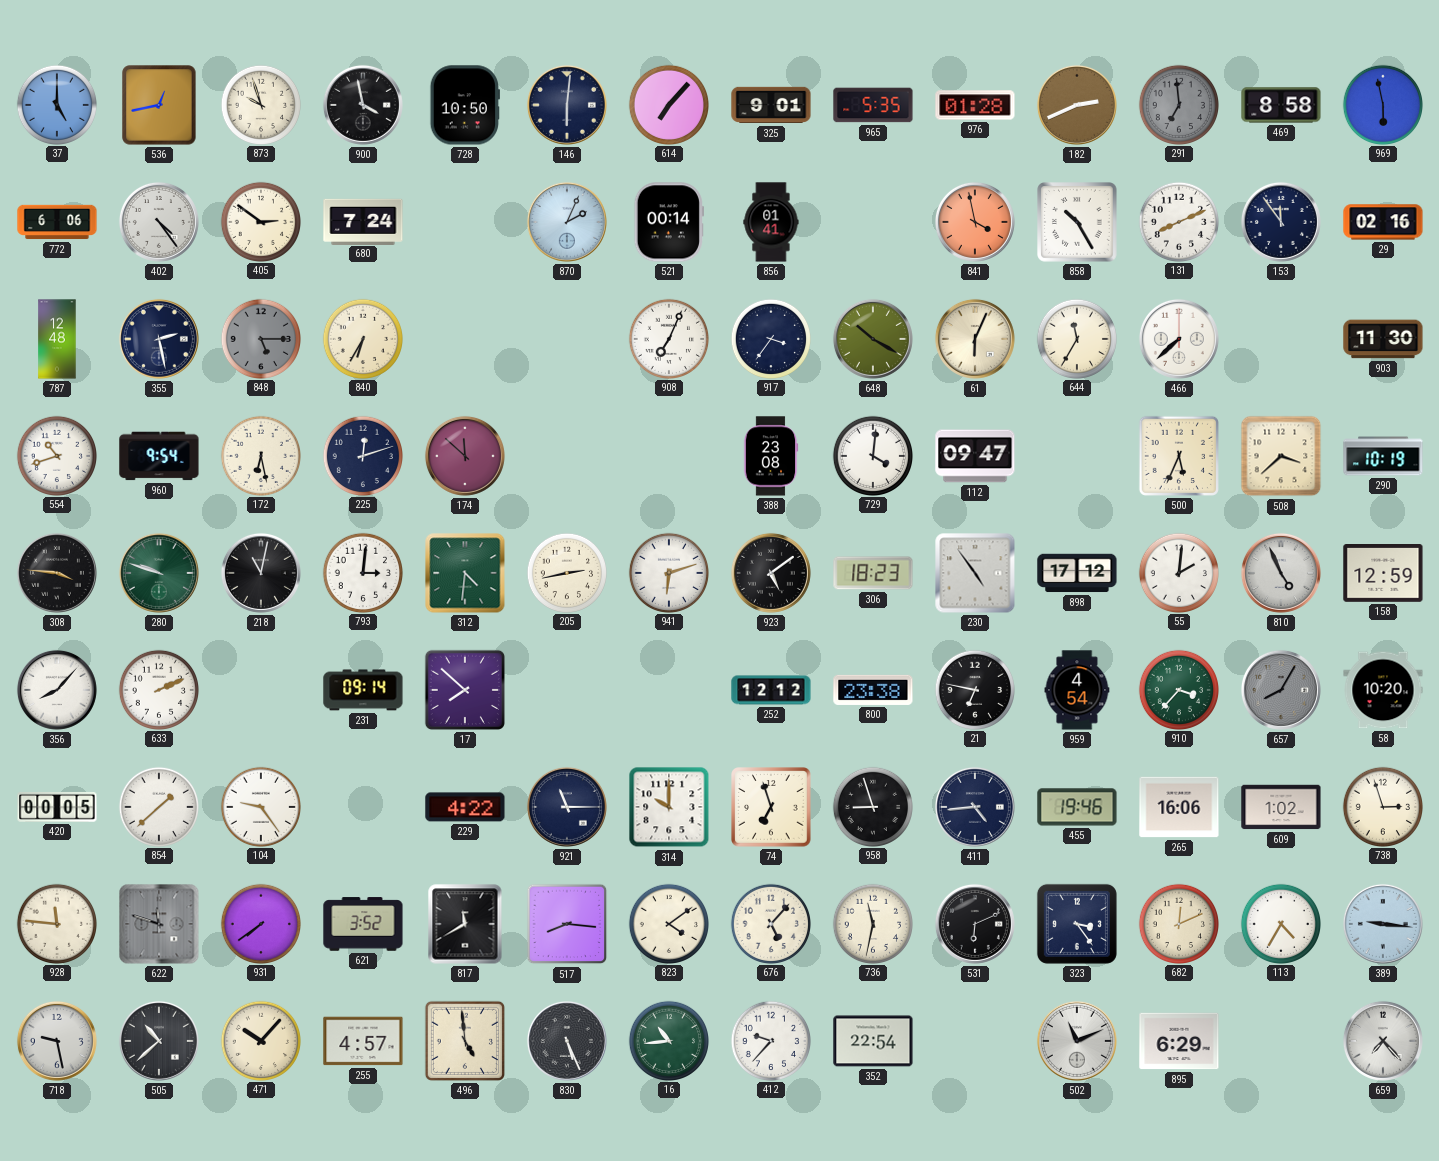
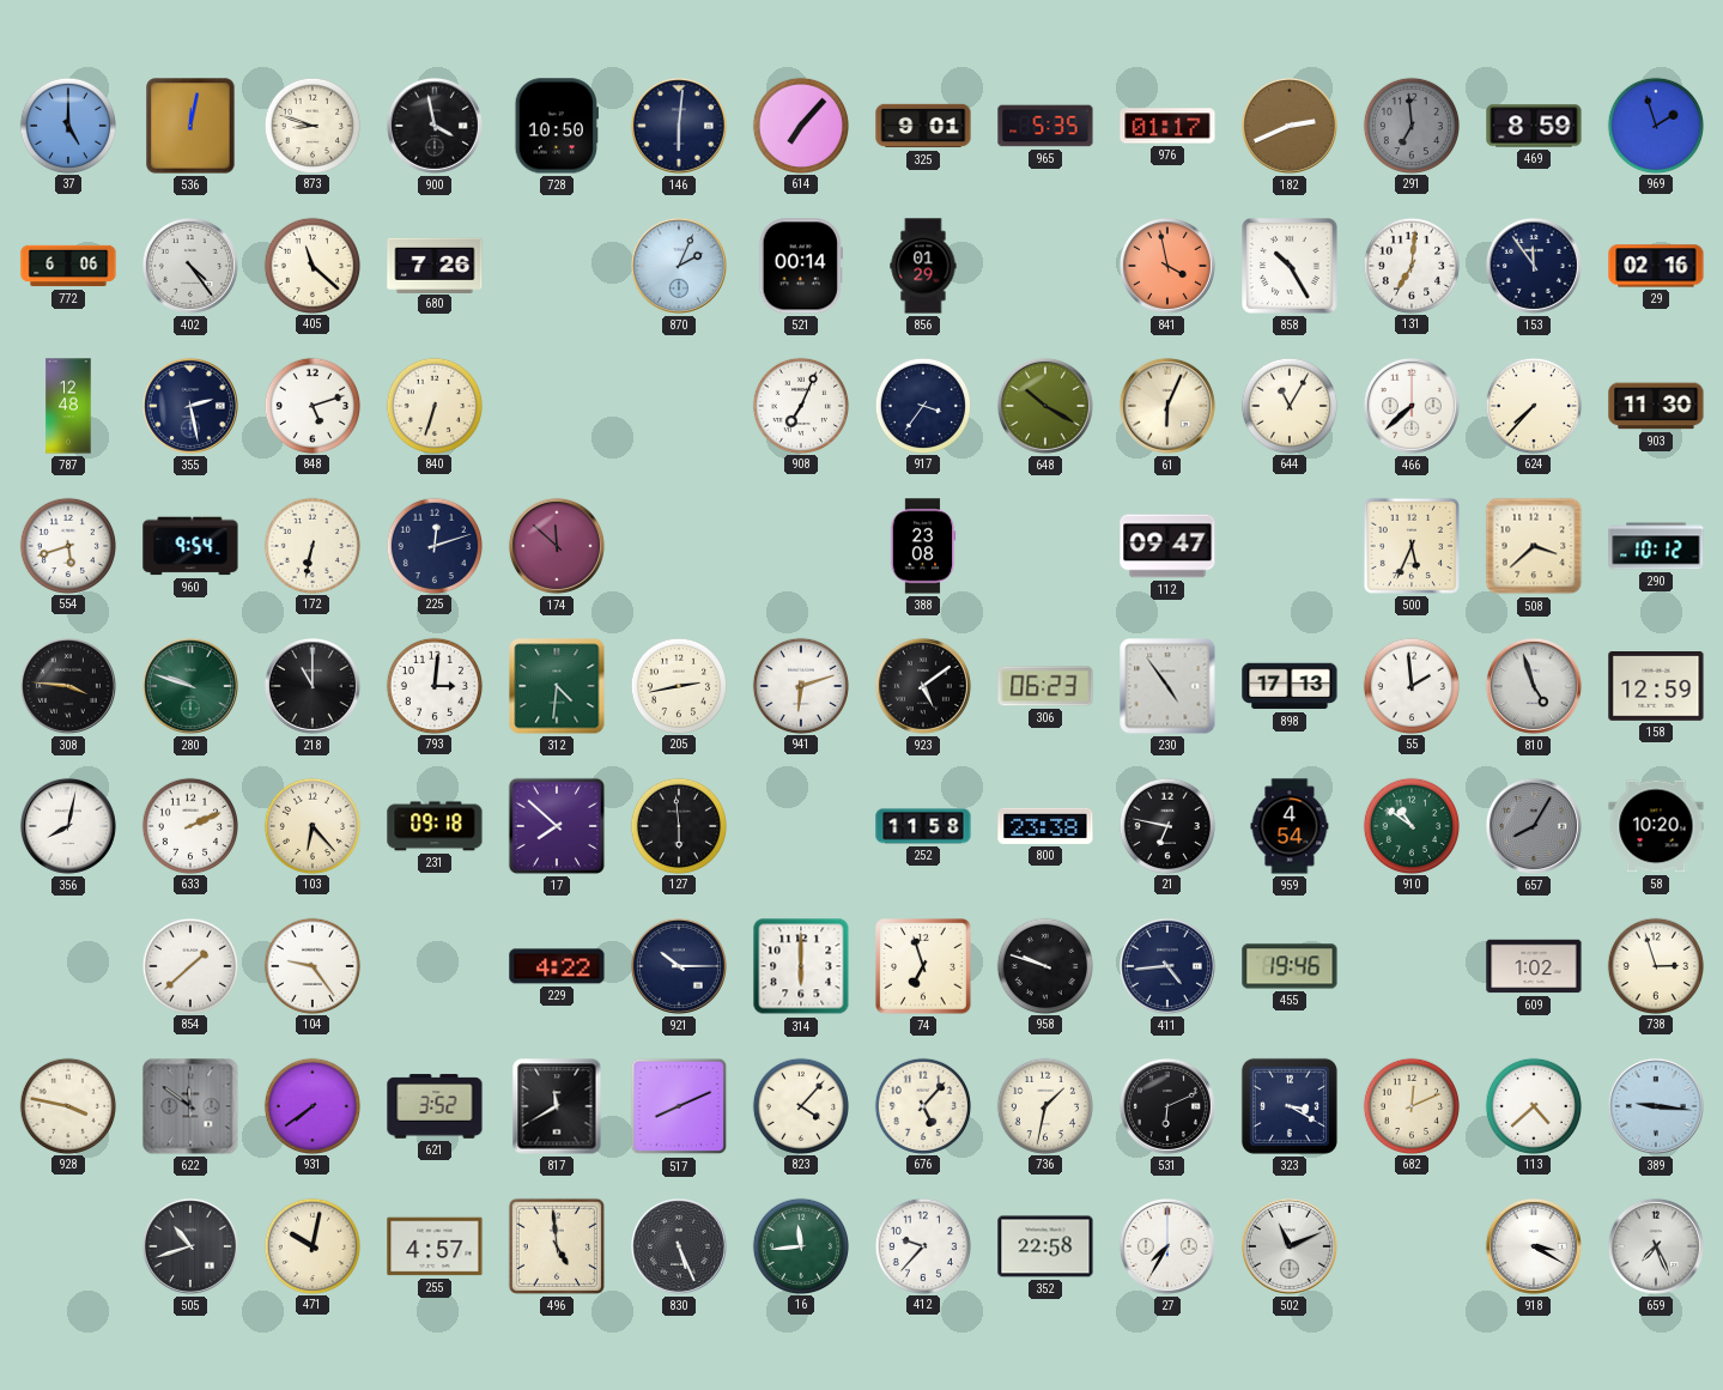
536: 12:43 -> 12:02 (190, 126)
873: 9:57 -> 8:48 (311, 125)
976: 01:28 -> 01:17 (1167, 126)
469: 8:58 -> 8:59 (1534, 126)
969: 5:58 -> 1:57 (1655, 125)
405: 2:51 -> 11:22 (311, 265)
680: 7:24 -> 7:26 (435, 265)
856: 01:41 -> 01:29 (923, 266)
131: 8:11 -> 7:01 (1410, 265)
848: 5:15 -> 5:12 (311, 405)
848 dial: grey -> white (311, 405)
840: 6:35 -> 6:33 (433, 405)
644: 11:35 -> 11:05 (1288, 405)
624: none -> 7:37 (1533, 405)
554: 10:42 -> 5:42 (67, 545)
172: 6:28 -> 6:32 (311, 545)
729: 4:01 -> none (872, 455)
290: 10:19 -> 10:12 (1656, 546)
218: 11:02 -> 11:00 (313, 686)
306: 18:23 -> 06:23 (1045, 686)
898: 17:12 -> 17:13 (1290, 686)
55: 2:01 -> 1:59 (1410, 685)
810: 4:56 -> 4:57 (1534, 686)
356: 8:07 -> 8:02 (68, 826)
103: none -> 6:23 (311, 825)
231: 09:14 -> 09:18 (435, 826)
127: none -> 5:59 (678, 825)
252: 12:12 -> 11:58 (923, 826)
910: 3:37 -> 10:51 (1410, 825)
420: 00:05 -> none (57, 807)
921: 11:15 -> 10:15 (679, 966)
314: 10:00 -> 6:00 (801, 966)
958: 8:57 -> 9:48 (1044, 965)
265: 16:06 -> none (1179, 807)
928: 11:46 -> 3:47 (67, 1105)
622: 11:48 -> 11:51 (190, 1106)
517: 8:16 -> 8:11 (679, 1106)
823: 4:09 -> 4:07 (800, 1105)
736: 11:32 -> 1:32 (1044, 1105)
323: 3:24 -> 3:20 (1290, 1106)
113: 4:35 -> 4:38 (1533, 1105)
718: 9:28 -> none (57, 1041)
505: 10:38 -> 10:42 (190, 1246)
471: 10:07 -> 10:02 (311, 1245)
16: 10:44 -> 11:44 (800, 1245)
352: 22:54 -> 22:58 (1045, 1246)
27: none -> 7:35 (1167, 1246)
895: 6:29 -> none (1179, 1041)
918: none -> 3:20 (1534, 1246)
659: 7:23 -> 7:26 (1656, 1246)
